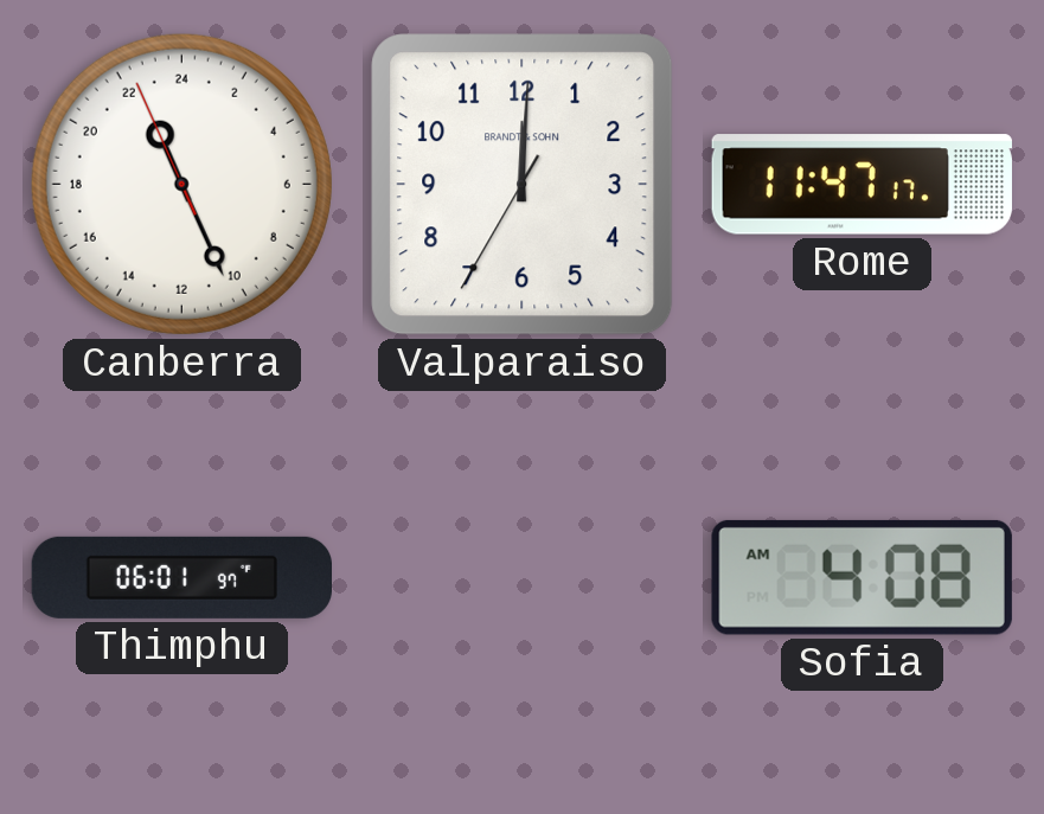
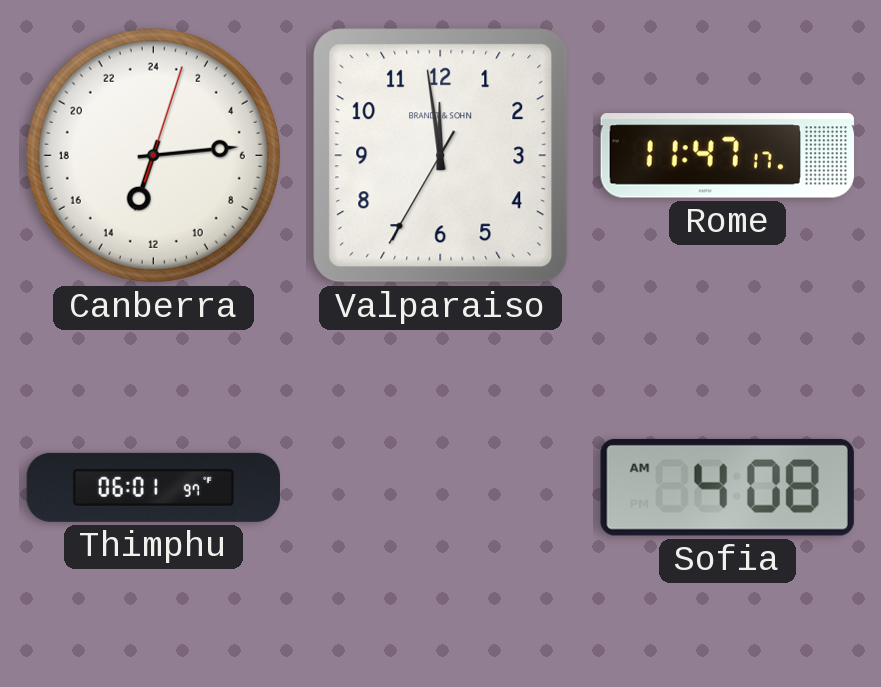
Canberra: 22:25 -> 13:14 (153, 155)
Valparaiso: 12:00 -> 11:58 (441, 156)
